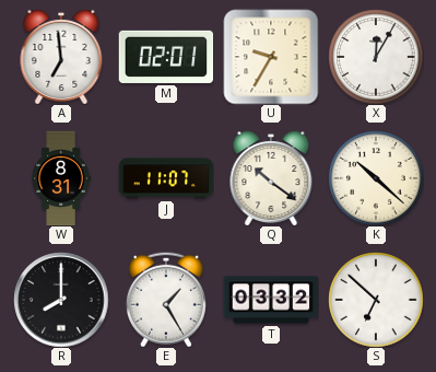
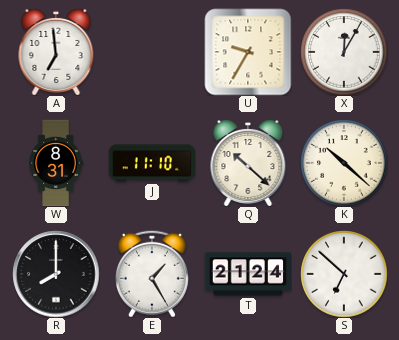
M: 02:01 -> none (166, 57)
J: 11:07 -> 11:10 (152, 163)
Q: 10:21 -> 10:22 (248, 163)
T: 03:32 -> 21:24 (248, 274)
